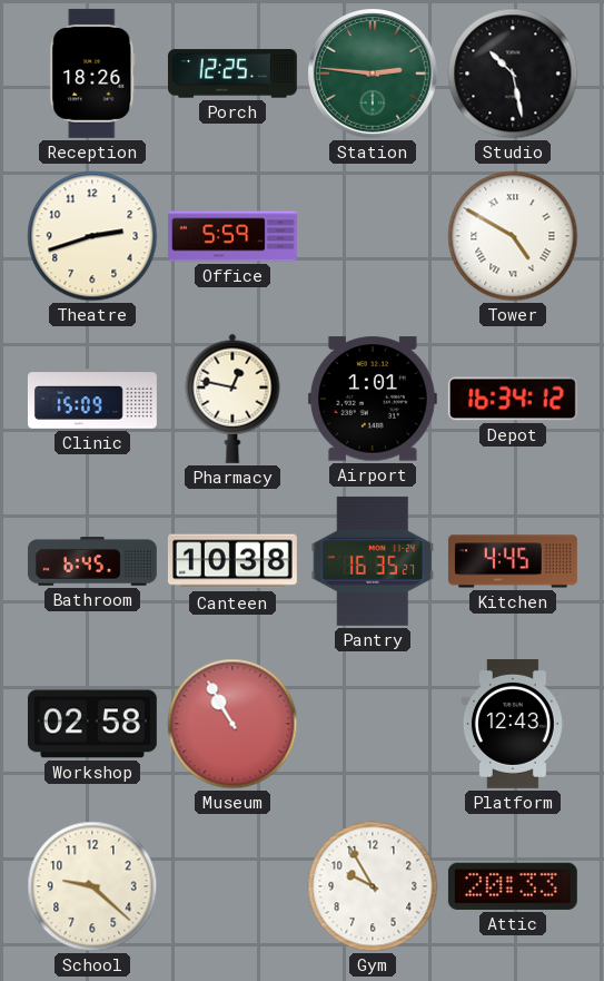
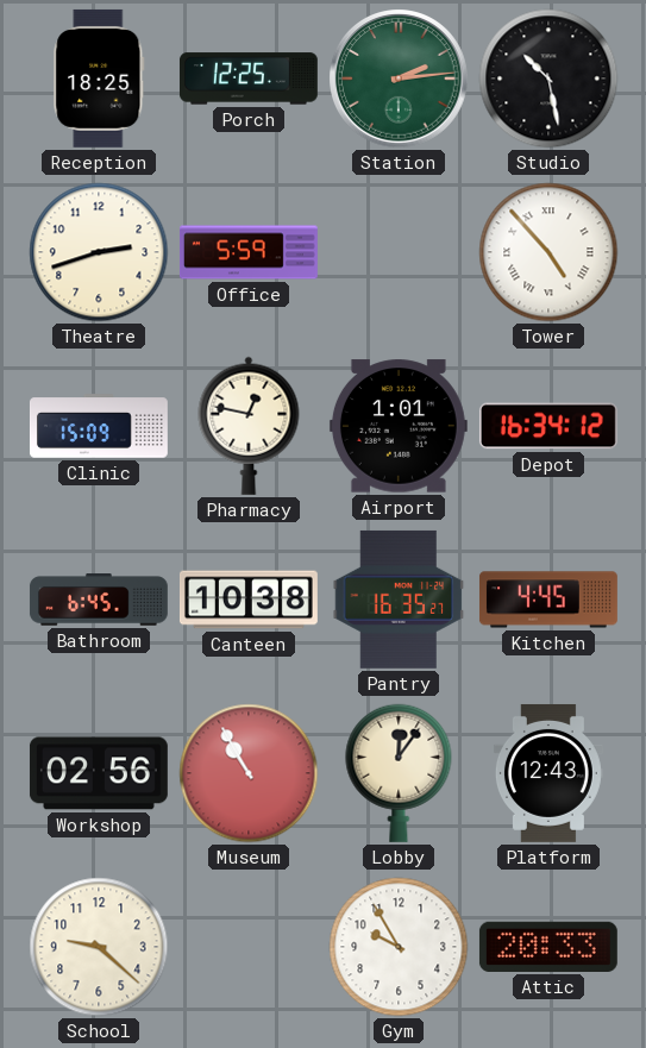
Reception: 18:26 -> 18:25 (99, 79)
Station: 2:46 -> 2:14 (399, 79)
Tower: 4:50 -> 4:53 (548, 252)
Workshop: 02:58 -> 02:56 (99, 773)
Lobby: none -> 12:06 (399, 773)
